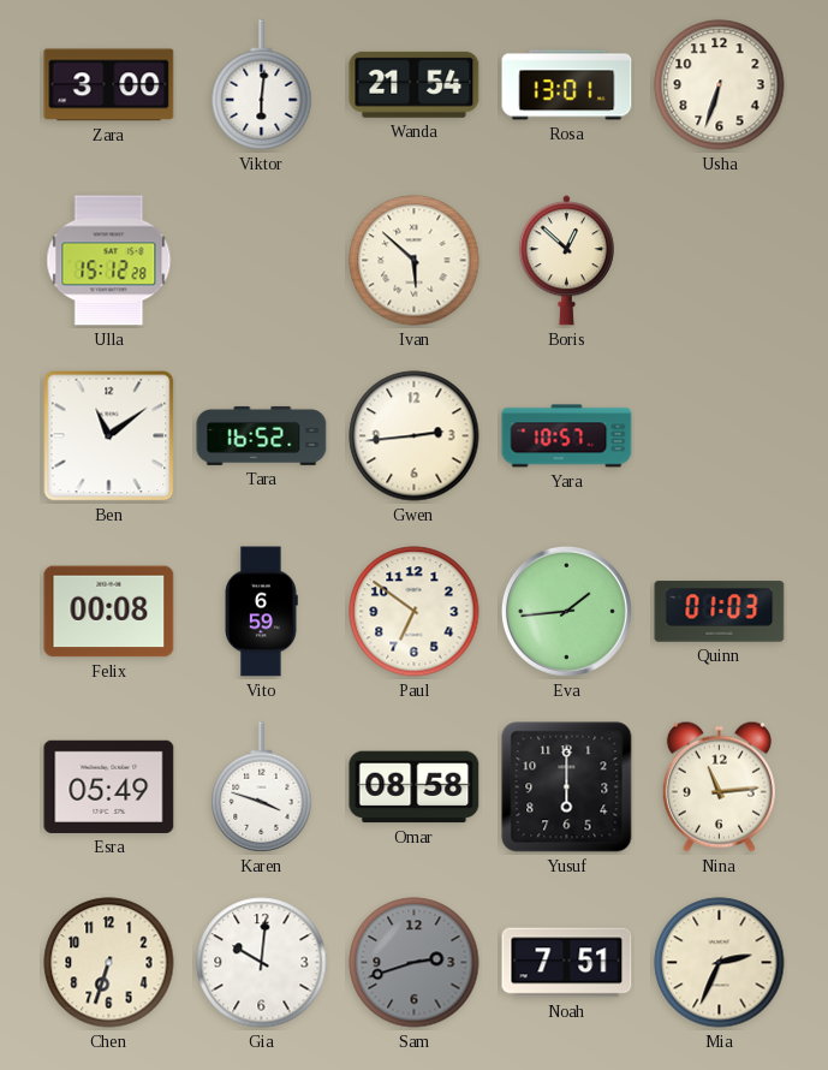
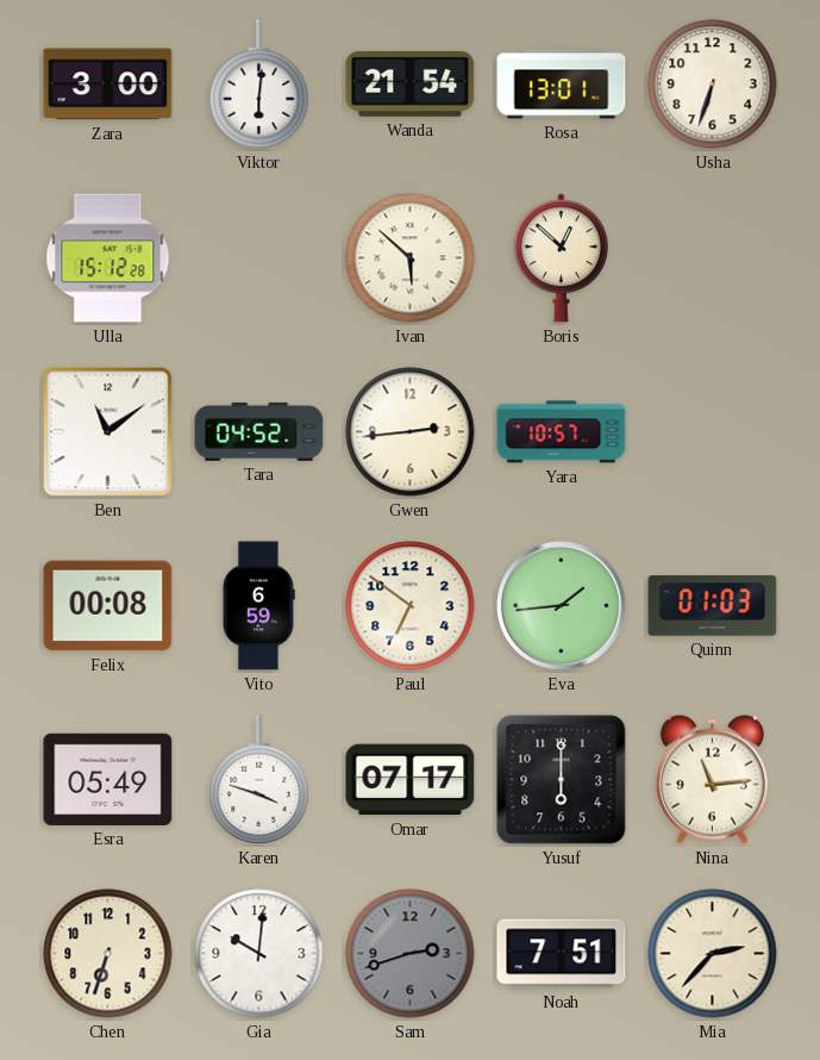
Tara: 16:52 -> 04:52 (259, 431)
Omar: 08:58 -> 07:17 (411, 780)
Mia: 2:34 -> 2:37 (713, 954)
